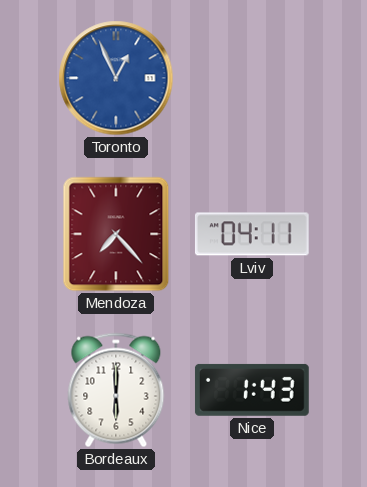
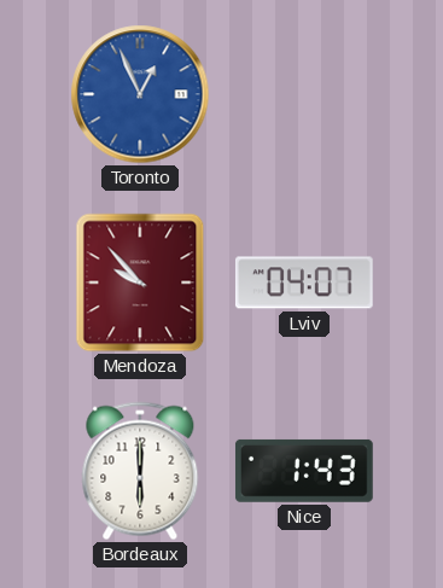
Mendoza: 7:23 -> 9:53 (140, 283)
Lviv: 04:11 -> 04:07 (304, 283)
